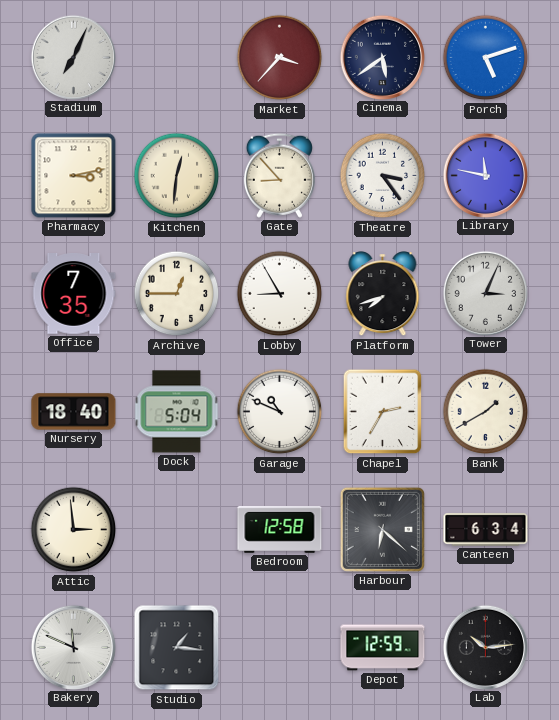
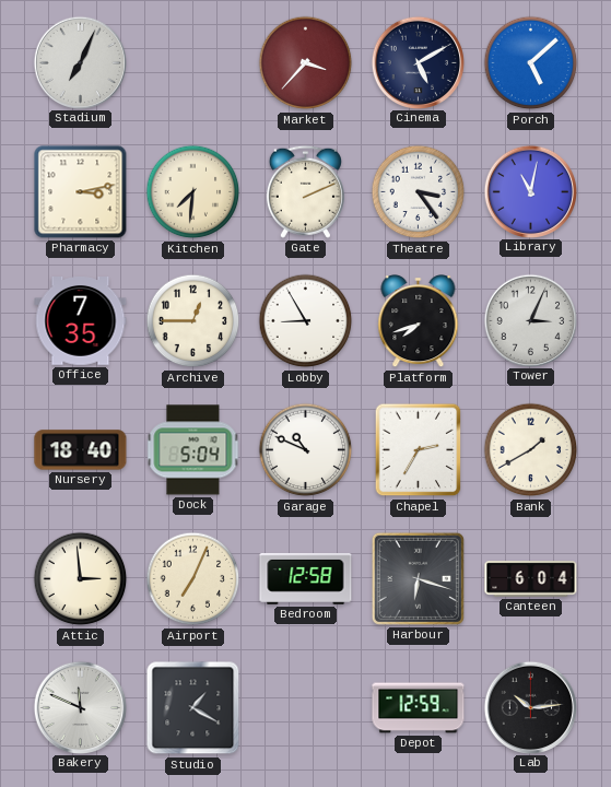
Cinema: 5:39 -> 5:10 (418, 62)
Porch: 5:12 -> 5:08 (531, 63)
Kitchen: 12:31 -> 7:31 (193, 192)
Gate: 8:53 -> 2:11 (305, 191)
Library: 11:47 -> 11:02 (530, 191)
Airport: none -> 7:04 (193, 579)
Harbour: 6:22 -> 6:18 (418, 578)
Canteen: 6:34 -> 6:04 (531, 579)
Studio: 1:16 -> 1:20 (193, 708)
